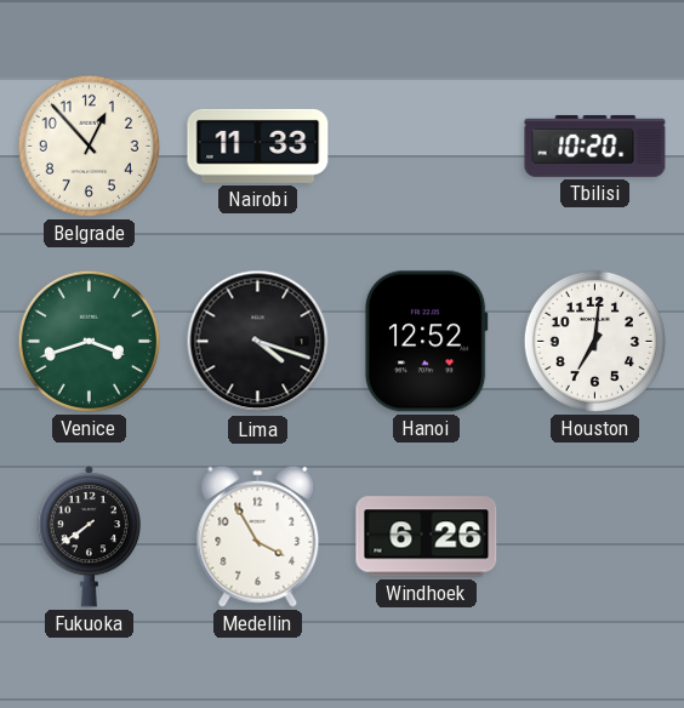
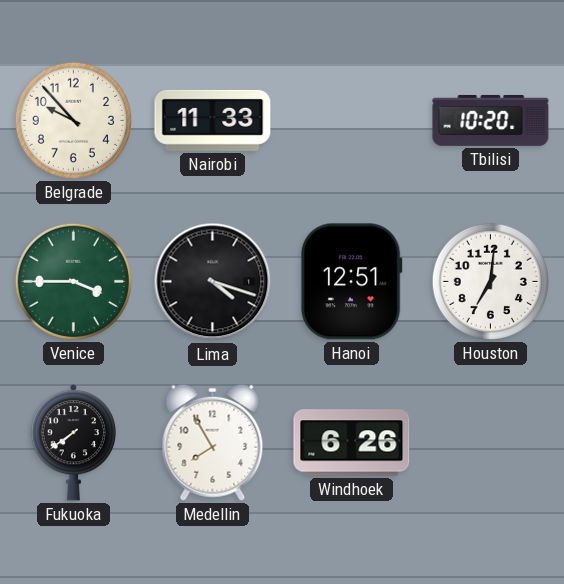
Belgrade: 12:53 -> 9:53 (73, 120)
Venice: 3:42 -> 3:45 (73, 281)
Hanoi: 12:52 -> 12:51 (351, 282)
Medellin: 3:55 -> 7:55 (213, 442)
